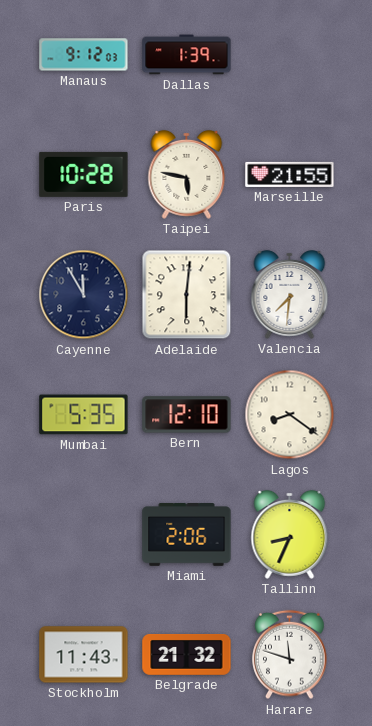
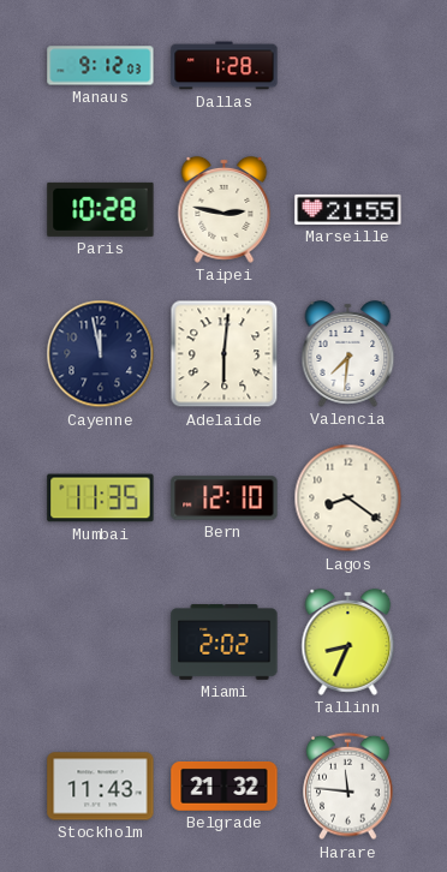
Dallas: 1:39 -> 1:28 (225, 66)
Taipei: 5:47 -> 2:47 (225, 209)
Cayenne: 11:55 -> 11:58 (101, 354)
Mumbai: 5:35 -> 11:35 (101, 498)
Miami: 2:06 -> 2:02 (225, 643)
Harare: 11:48 -> 11:46 (348, 787)
